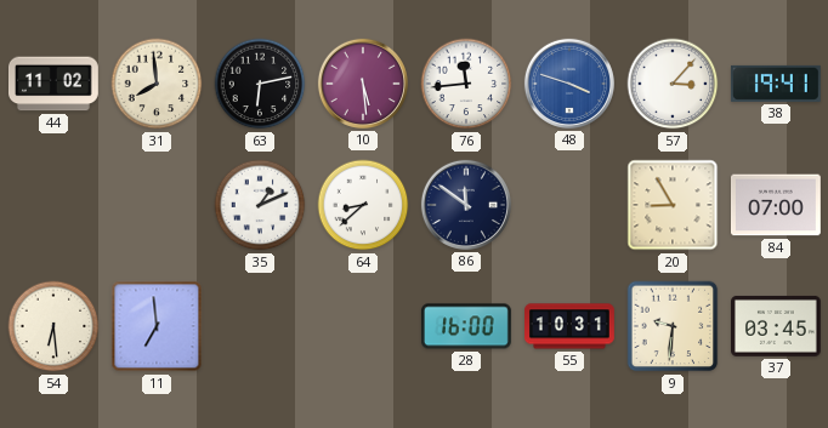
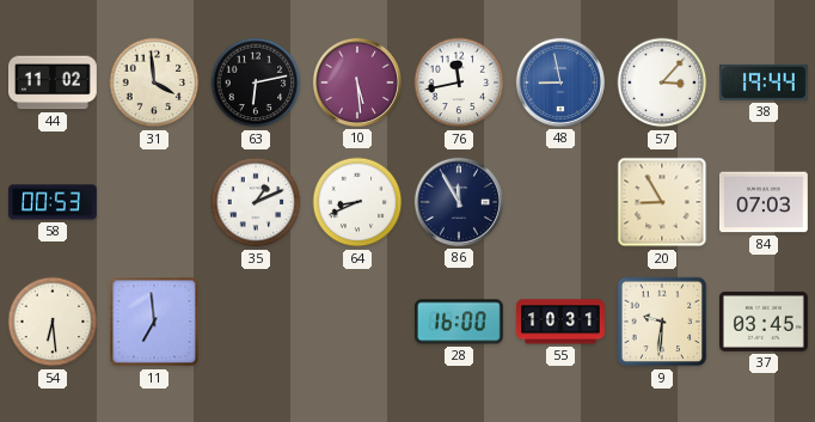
31: 7:59 -> 3:59 (154, 82)
76: 11:44 -> 11:43 (459, 82)
48: 3:48 -> 8:58 (560, 82)
38: 19:41 -> 19:44 (764, 82)
58: none -> 00:53 (54, 202)
64: 8:38 -> 8:41 (357, 202)
86: 11:51 -> 11:55 (459, 202)
84: 07:00 -> 07:03 (765, 202)
